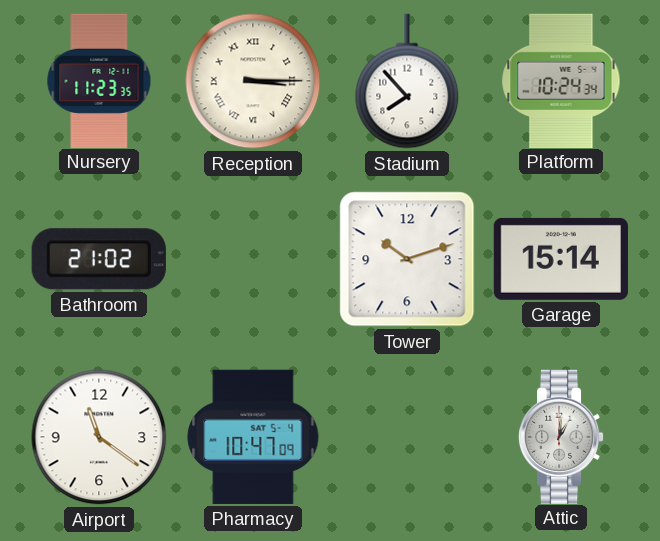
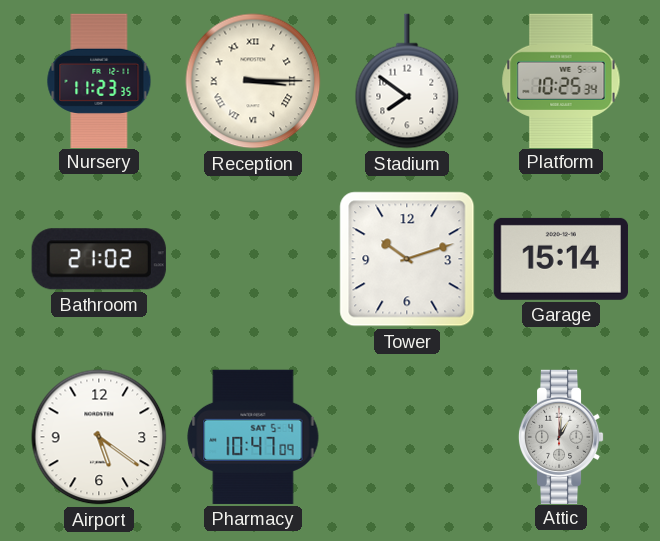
Stadium: 7:53 -> 7:51 (407, 81)
Platform: 10:24 -> 10:25 (561, 80)
Airport: 11:21 -> 5:21 (99, 437)
